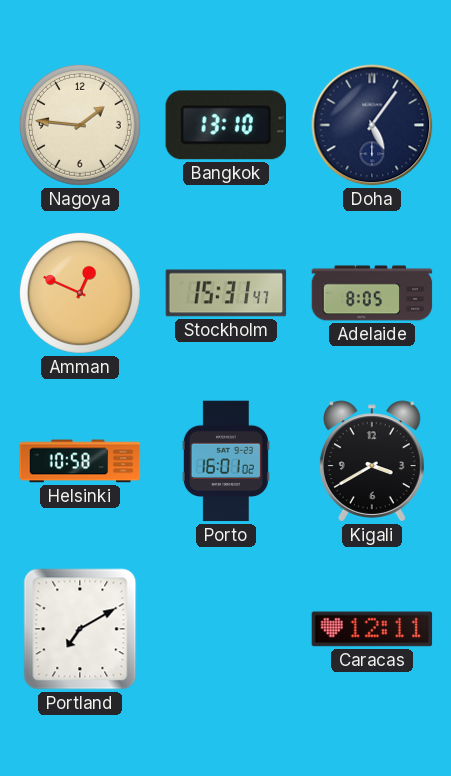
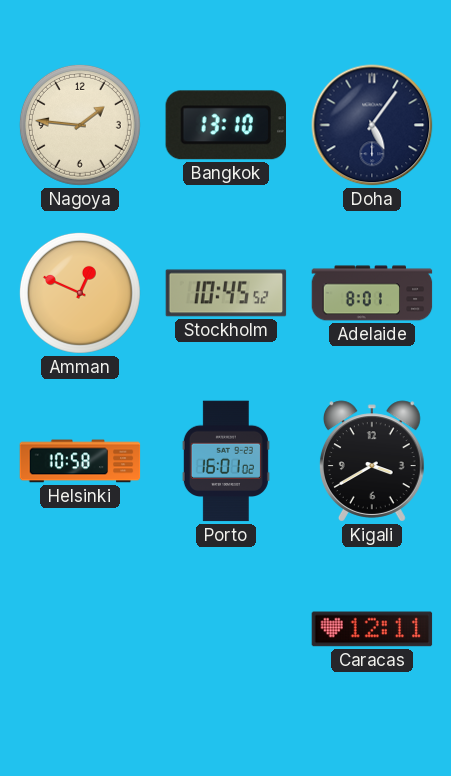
Stockholm: 15:31 -> 10:45 (226, 293)
Adelaide: 8:05 -> 8:01 (372, 293)
Portland: 7:10 -> none (80, 629)
